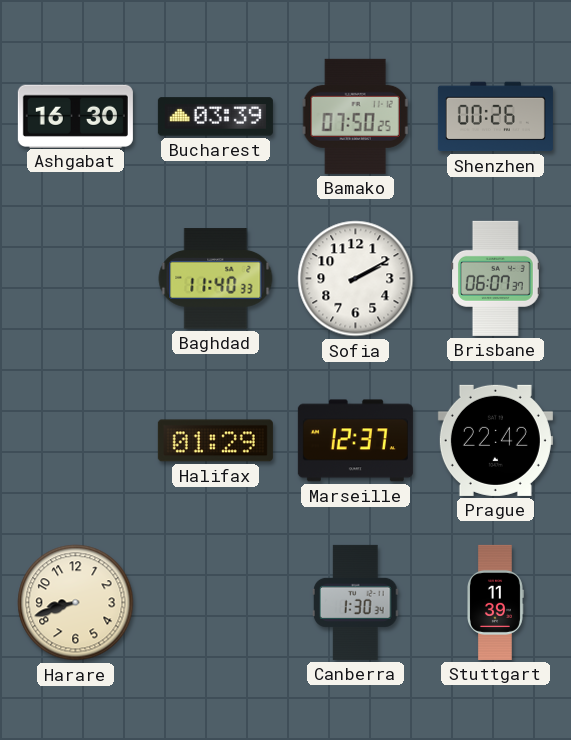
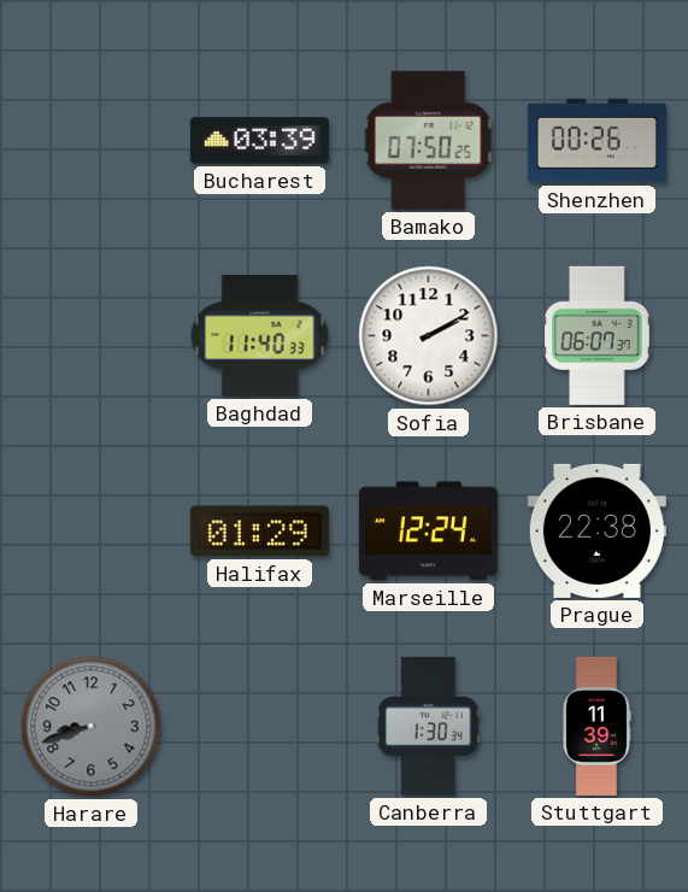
Ashgabat: 16:30 -> none (75, 116)
Marseille: 12:37 -> 12:24 (428, 532)
Prague: 22:42 -> 22:38 (596, 530)
Harare dial: cream -> grey (92, 727)
